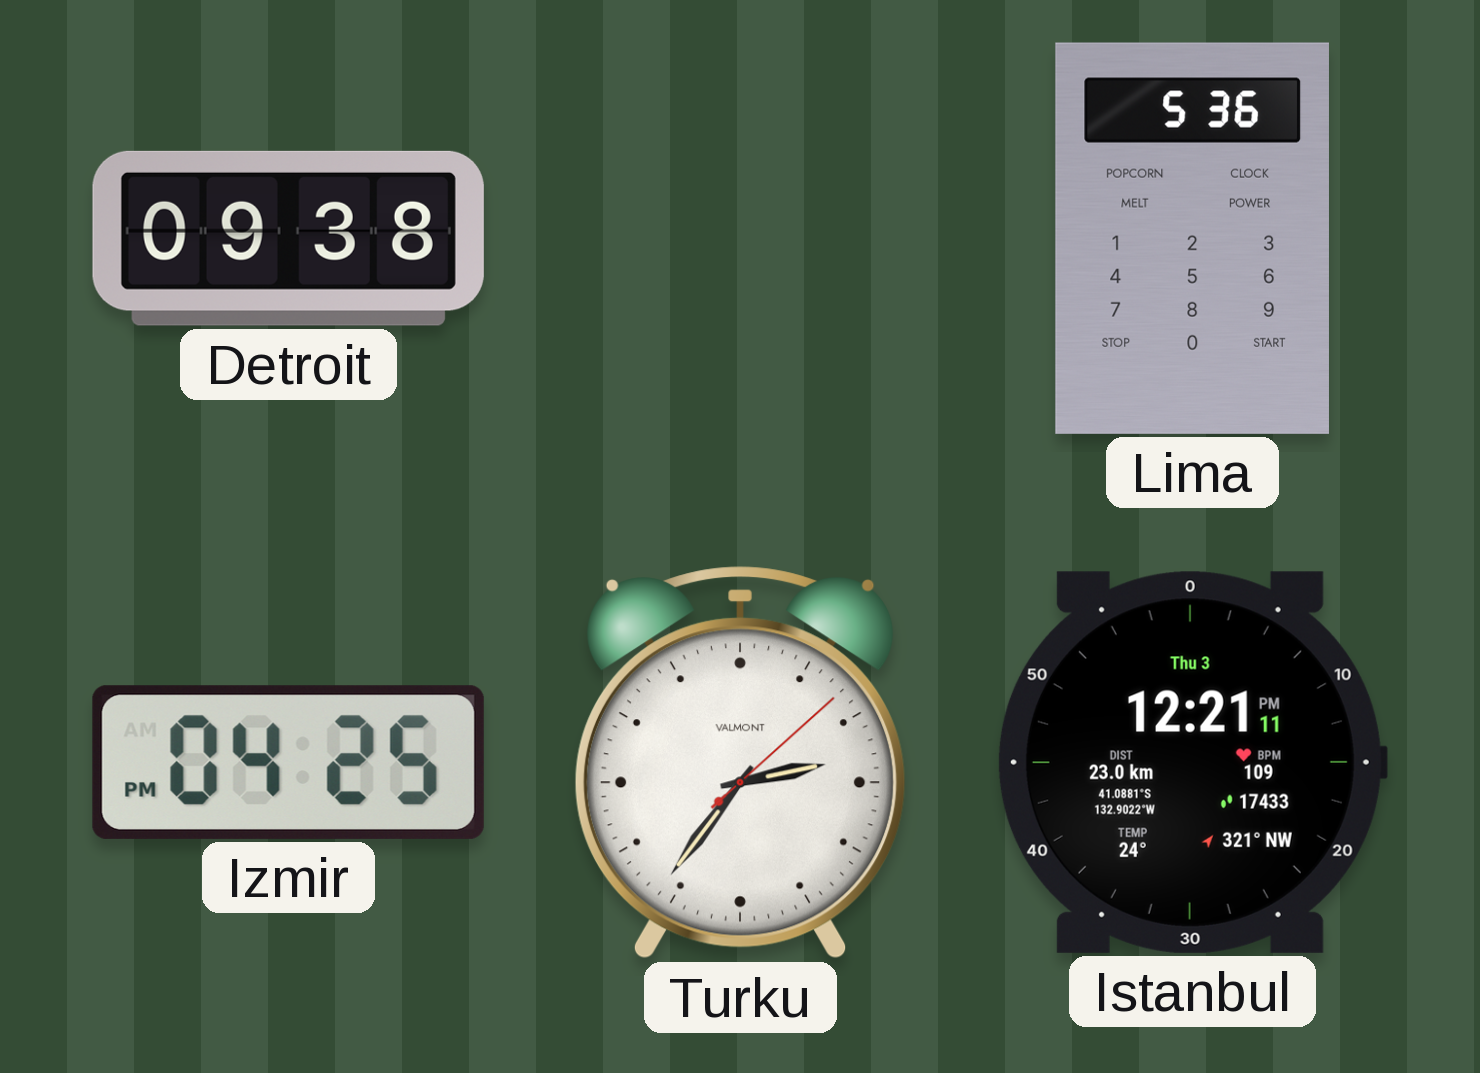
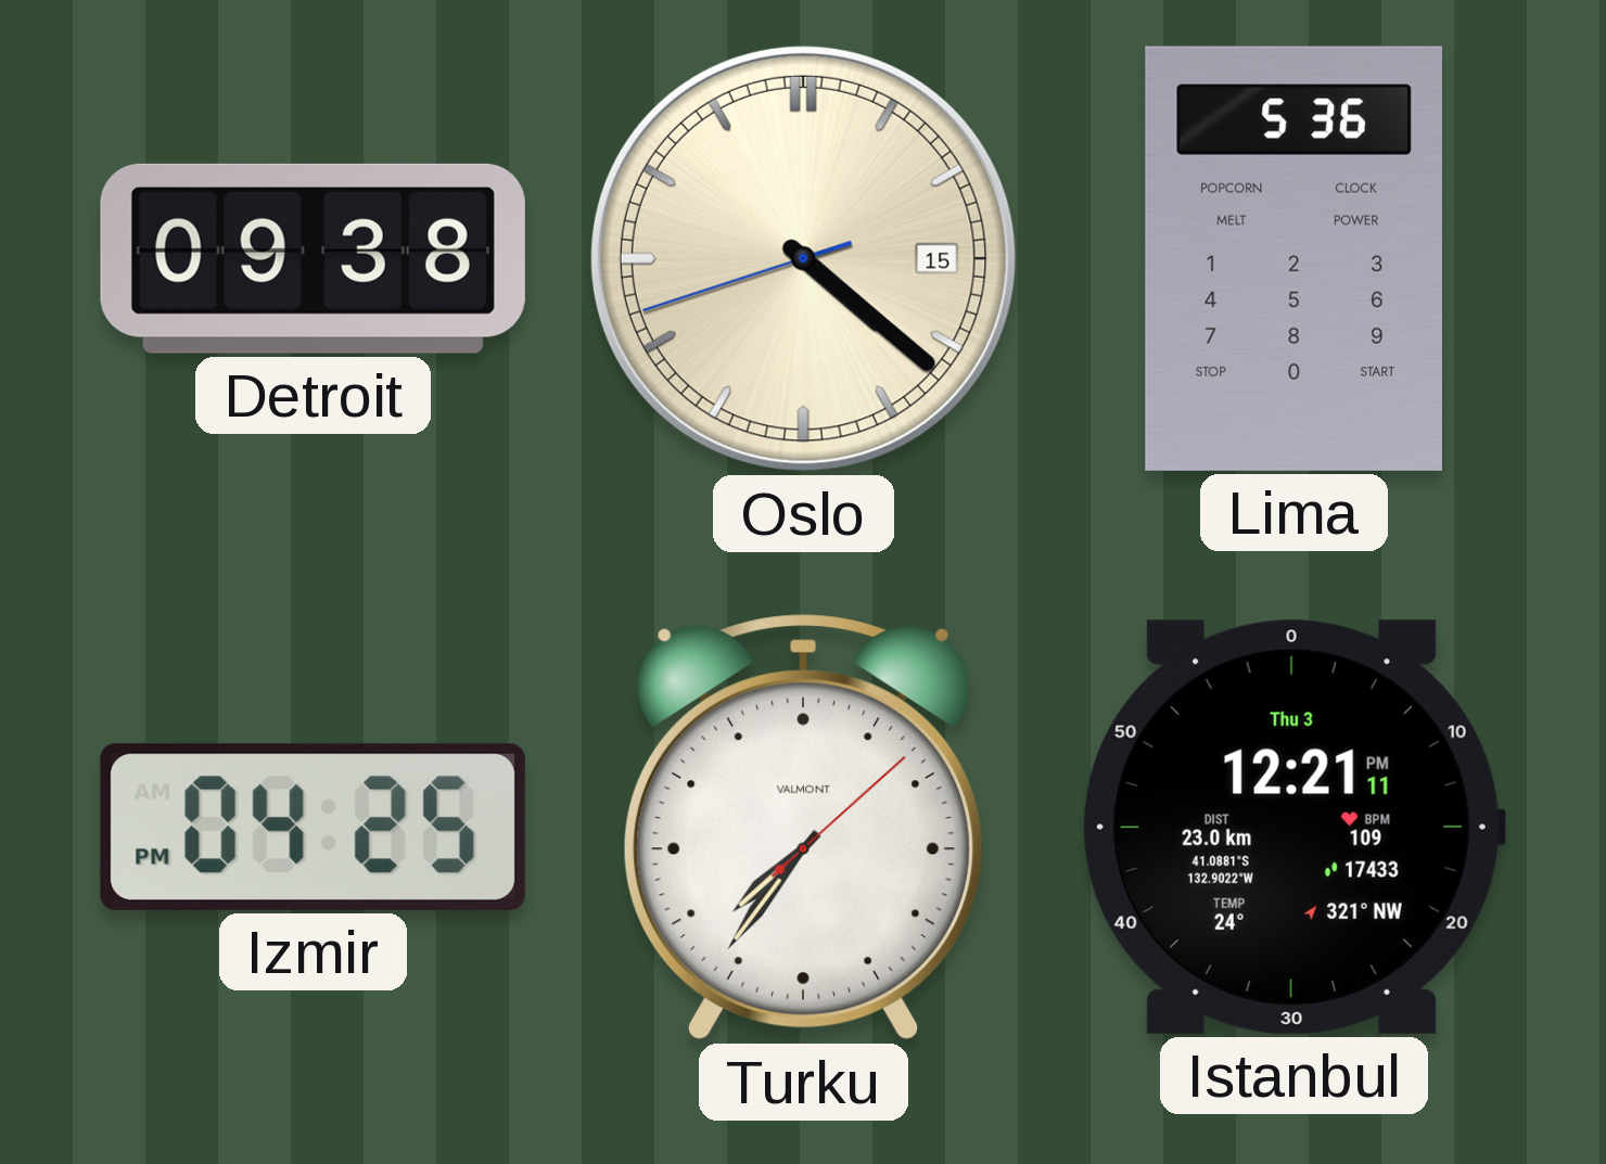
Oslo: none -> 4:21 (803, 258)
Turku: 2:36 -> 7:36 (803, 828)
